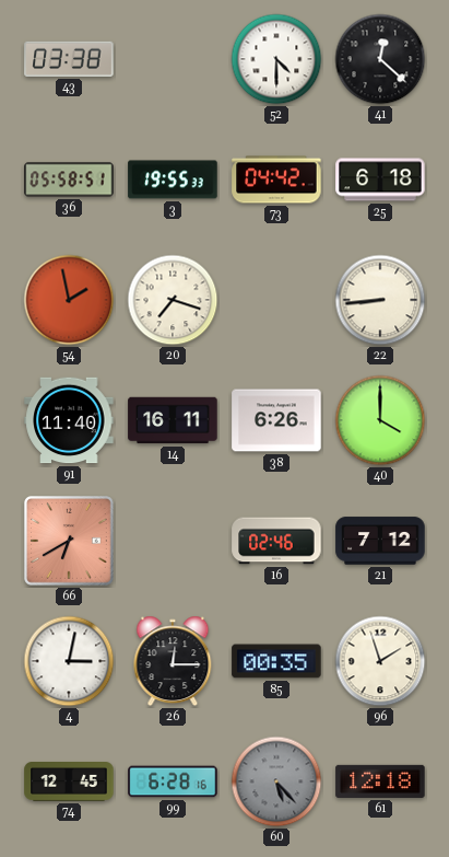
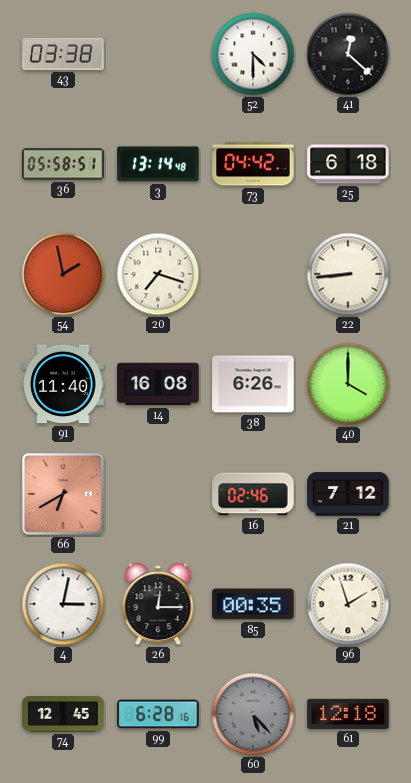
3: 19:55 -> 13:14 (158, 164)
14: 16:11 -> 16:08 (158, 384)
